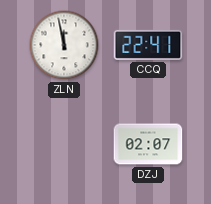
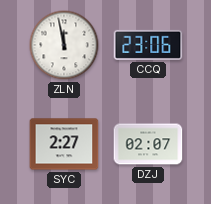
CCQ: 22:41 -> 23:06 (148, 45)
SYC: none -> 2:27 (64, 144)
